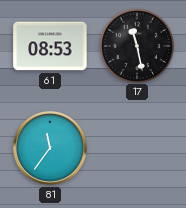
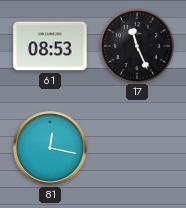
17: 11:28 -> 11:26 (136, 45)
81: 11:36 -> 12:17 (50, 148)
